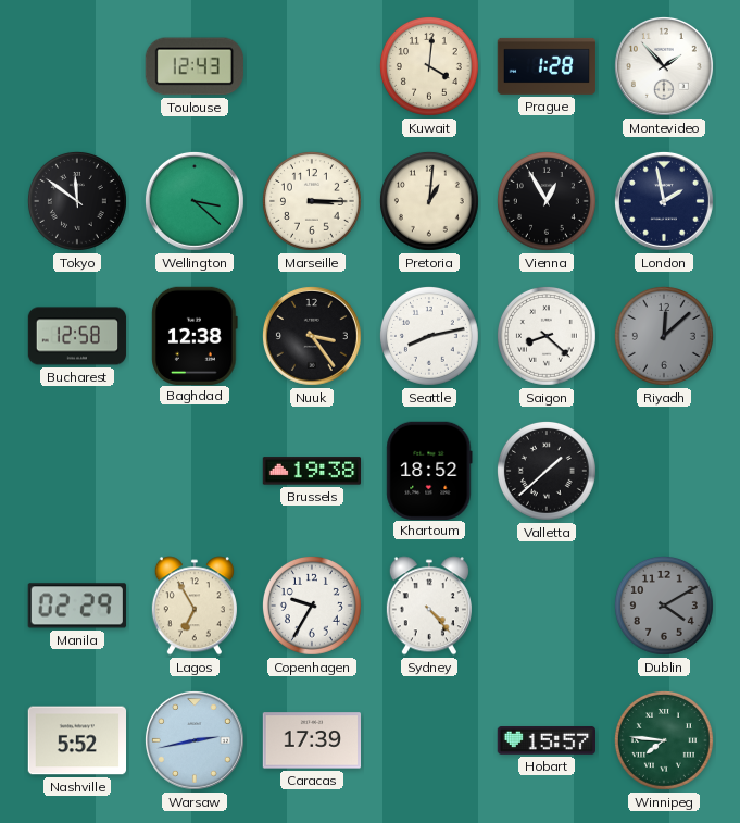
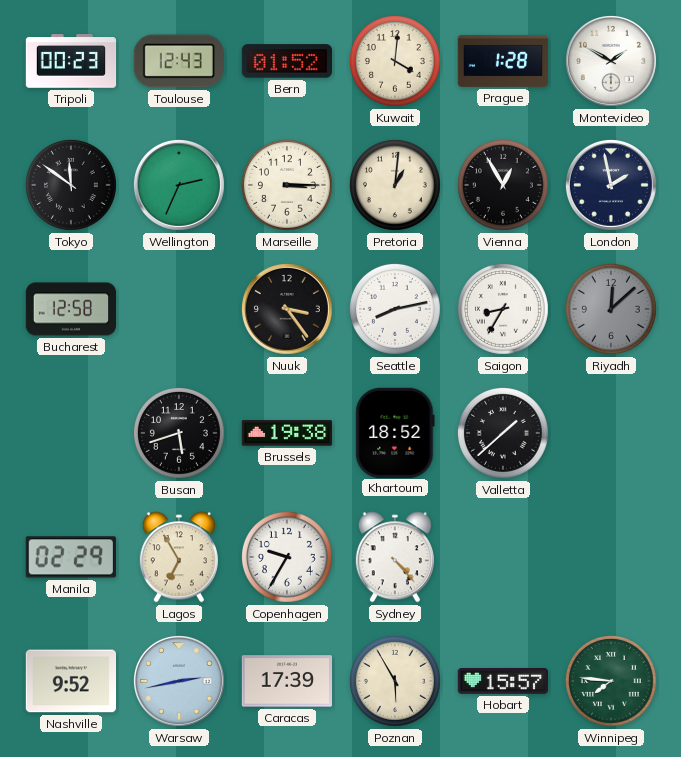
Tripoli: none -> 00:23 (71, 61)
Bern: none -> 01:52 (286, 61)
Montevideo: 1:53 -> 1:50 (611, 61)
Wellington: 3:22 -> 2:34 (179, 185)
Baghdad: 12:38 -> none (195, 335)
Saigon: 8:22 -> 8:35 (503, 309)
Busan: none -> 5:42 (179, 433)
Dublin: 4:10 -> none (664, 606)
Nashville: 5:52 -> 9:52 (70, 681)
Poznan: none -> 5:55 (395, 681)
